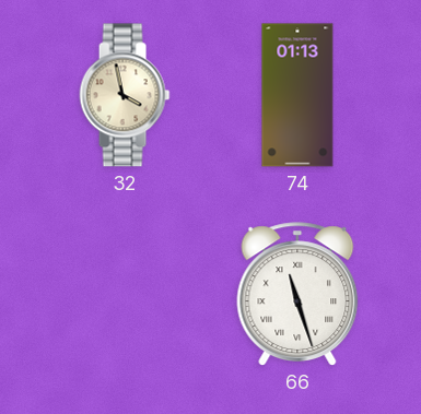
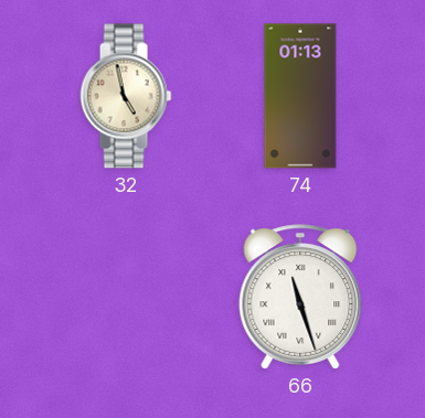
32: 3:58 -> 4:58 (126, 96)
